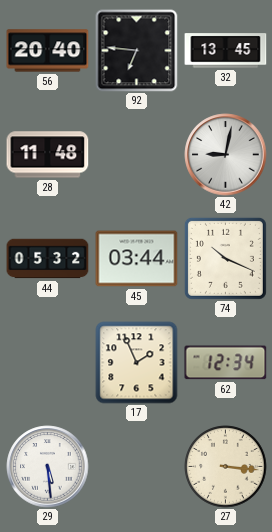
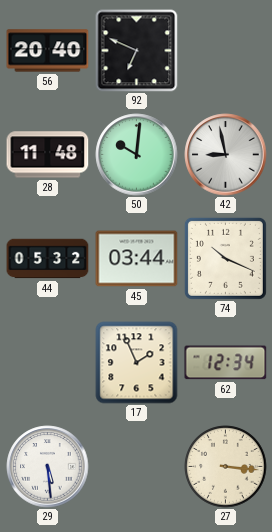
92: 6:46 -> 6:49 (137, 51)
32: 13:45 -> none (226, 51)
50: none -> 10:01 (137, 155)
42: 9:02 -> 8:58 (226, 155)
